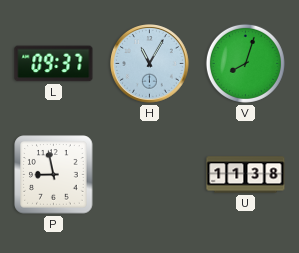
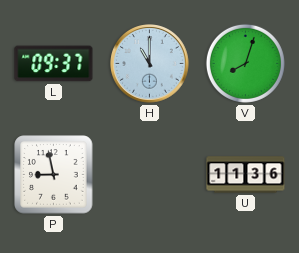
H: 11:05 -> 11:00 (150, 64)
U: 11:38 -> 11:36 (246, 175)
